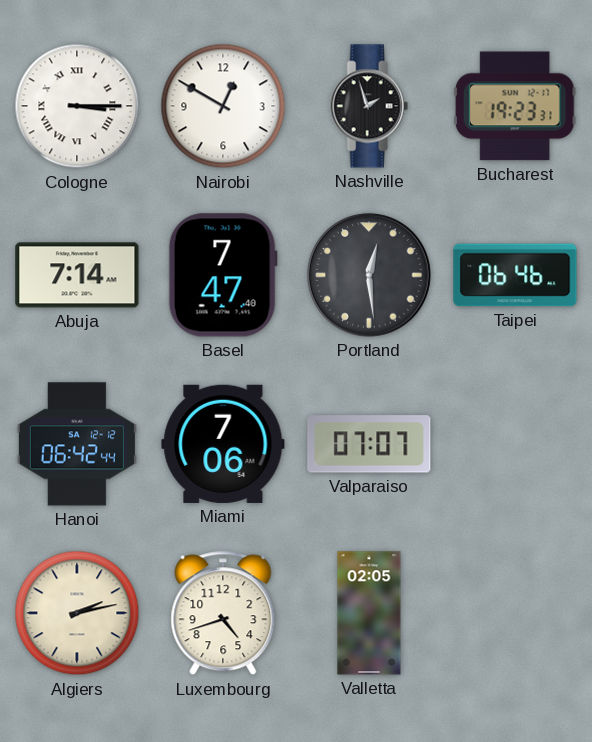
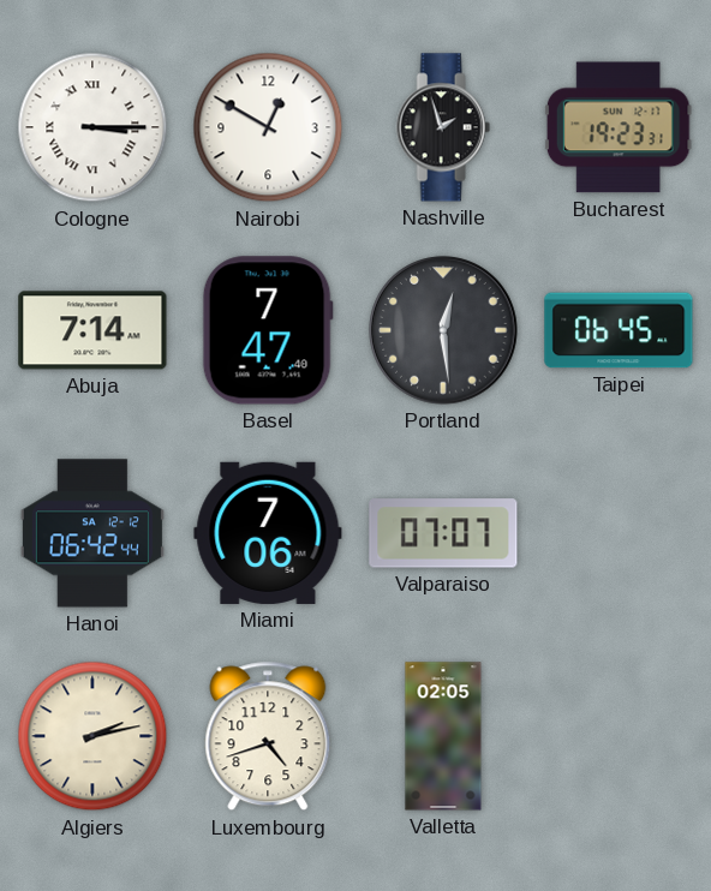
Taipei: 06:46 -> 06:45 (619, 330)
